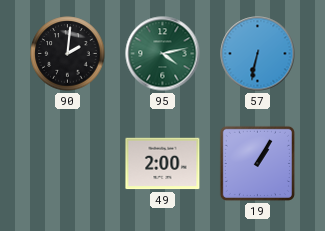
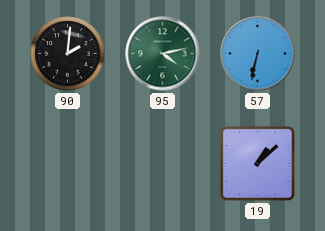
49: 2:00 -> none (163, 164)
19: 1:05 -> 1:08 (257, 163)
